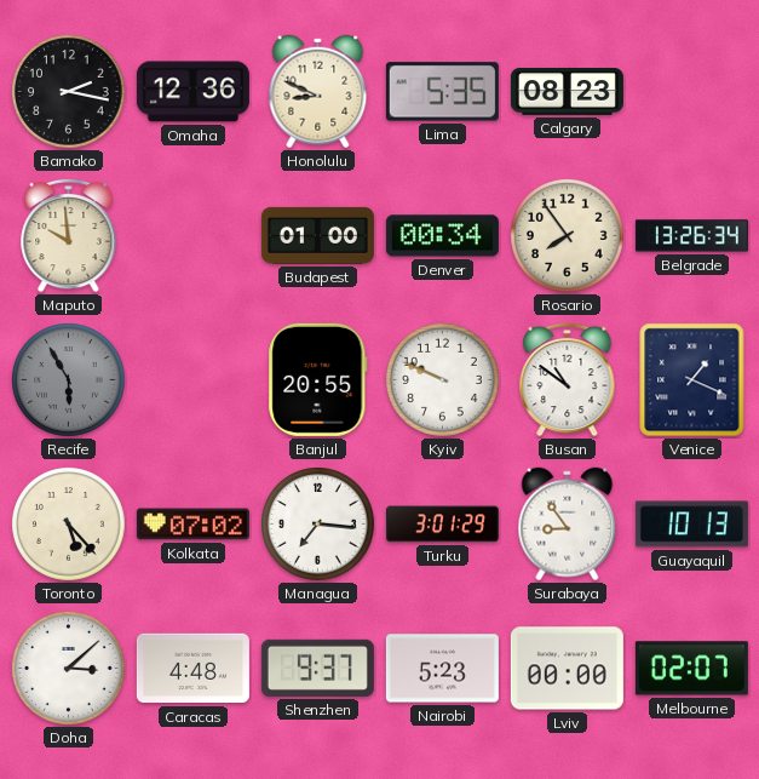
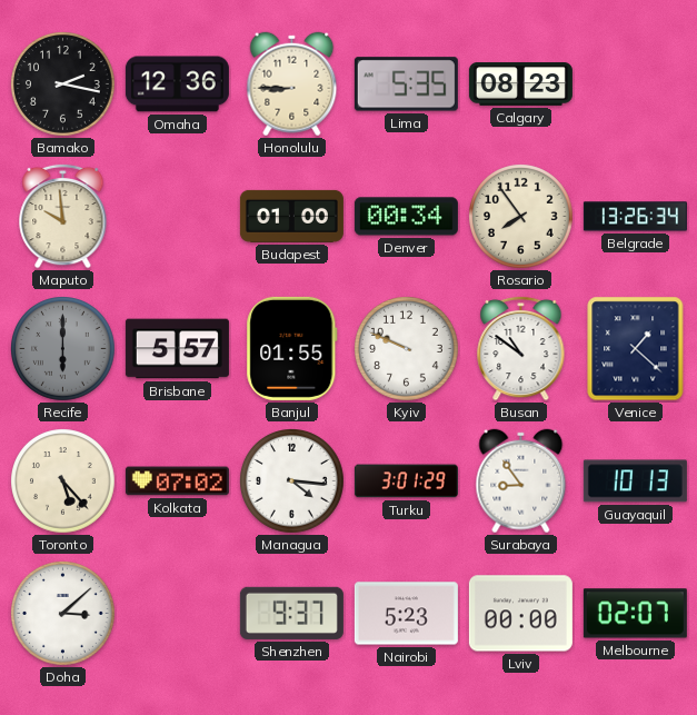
Honolulu: 8:49 -> 8:45 (292, 85)
Recife: 5:55 -> 6:00 (63, 349)
Brisbane: none -> 5:57 (177, 349)
Banjul: 20:55 -> 01:55 (292, 348)
Venice: 1:19 -> 1:22 (636, 349)
Managua: 7:16 -> 4:16 (292, 481)
Caracas: 4:48 -> none (192, 669)
